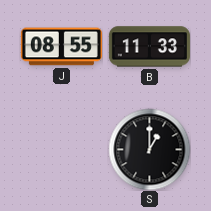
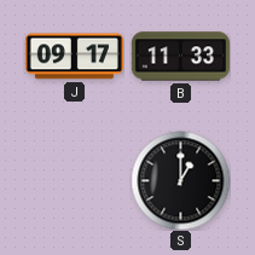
J: 08:55 -> 09:17 (74, 57)
